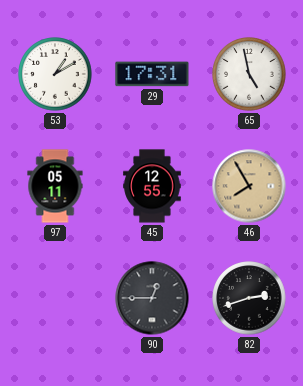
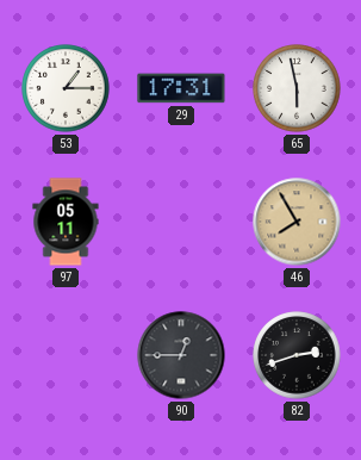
53: 1:10 -> 1:15 (66, 88)
65: 4:58 -> 5:58 (297, 88)
45: 12:55 -> none (152, 186)
